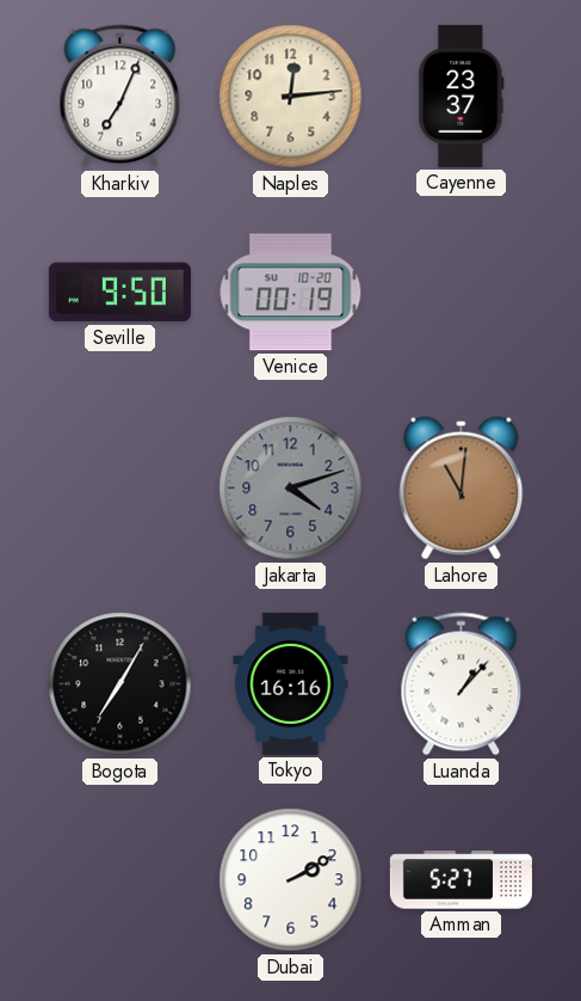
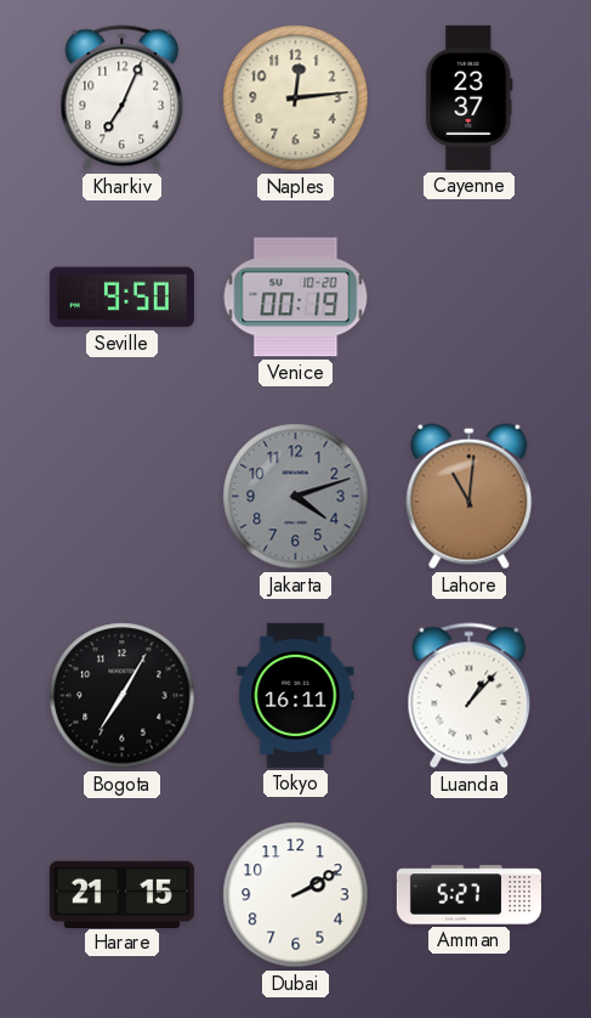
Tokyo: 16:16 -> 16:11 (296, 695)
Harare: none -> 21:15 (121, 894)
